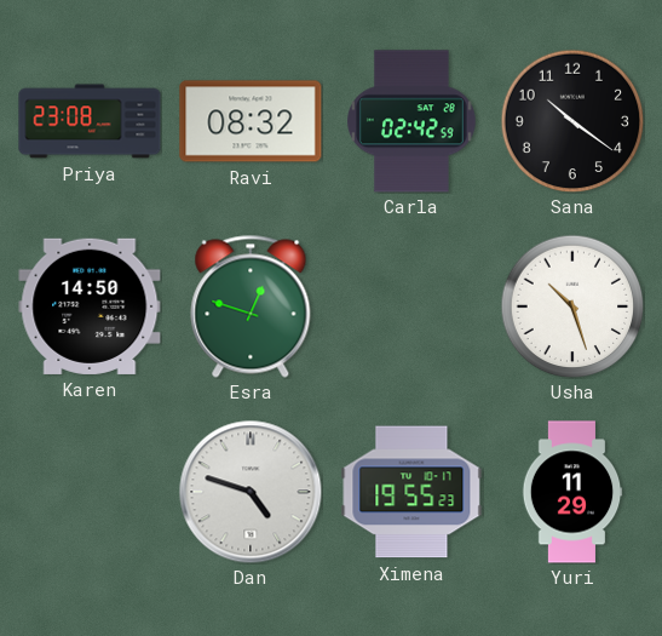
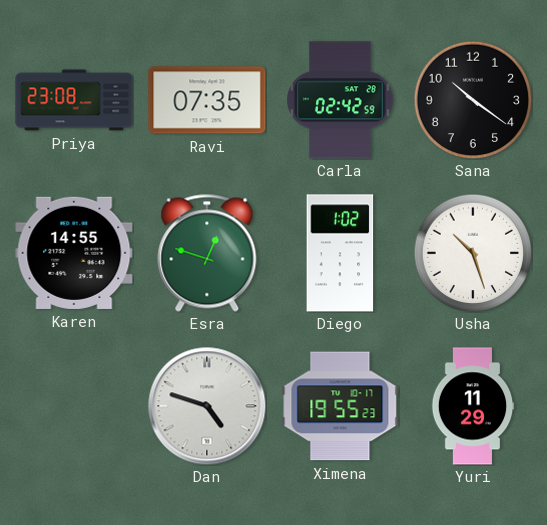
Ravi: 08:32 -> 07:35 (207, 100)
Karen: 14:50 -> 14:55 (74, 253)
Diego: none -> 1:02 (340, 253)
